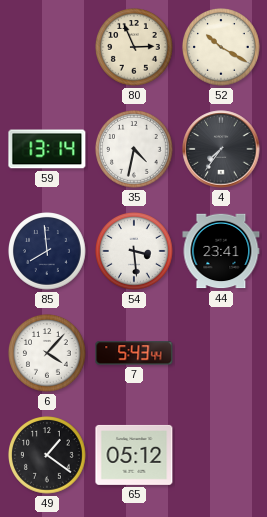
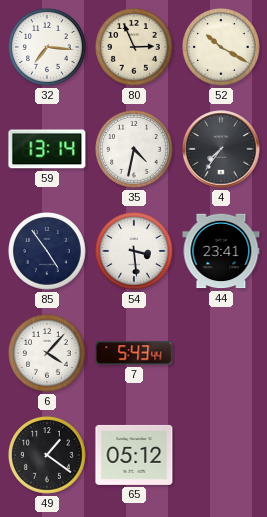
32: none -> 7:16 (47, 47)
85: 7:59 -> 4:54 (47, 251)
